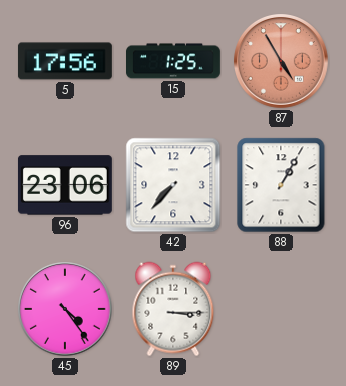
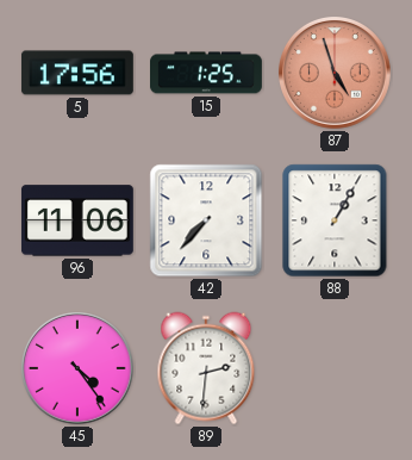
87: 4:55 -> 4:57 (336, 74)
96: 23:06 -> 11:06 (77, 220)
89: 3:15 -> 2:31 (206, 368)
